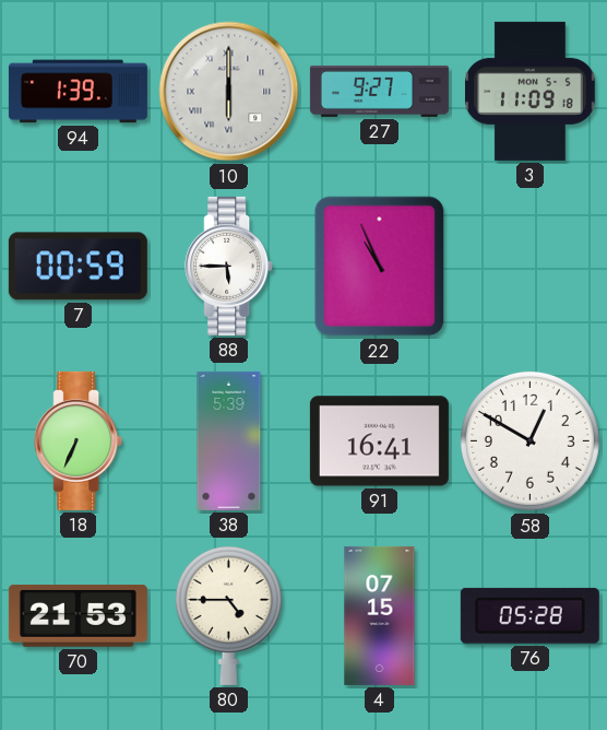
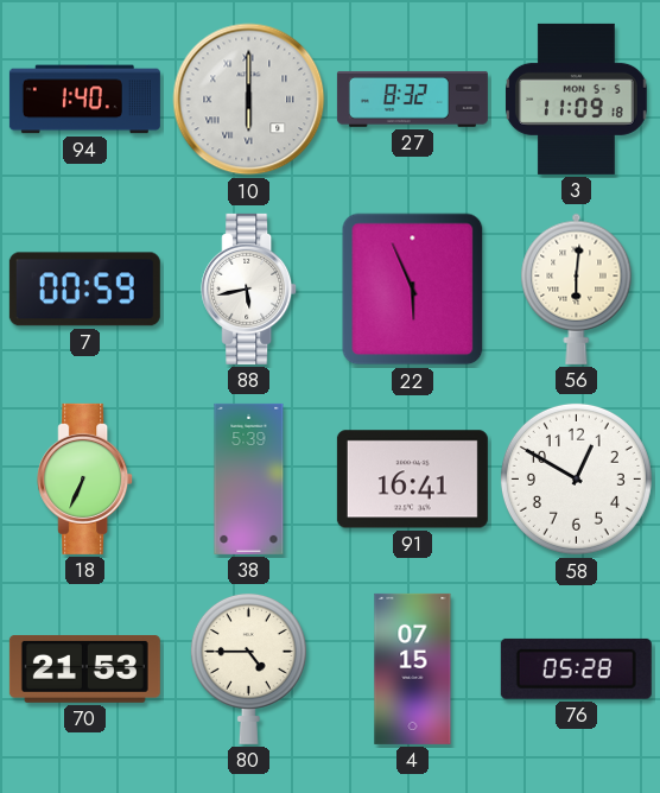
94: 1:39 -> 1:40 (84, 100)
27: 9:27 -> 8:32 (412, 99)
88: 5:45 -> 5:43 (249, 288)
22: 10:56 -> 5:56 (413, 290)
56: none -> 6:01 (577, 288)
